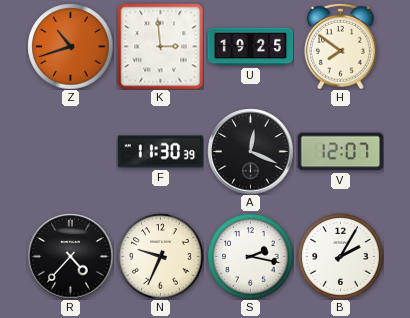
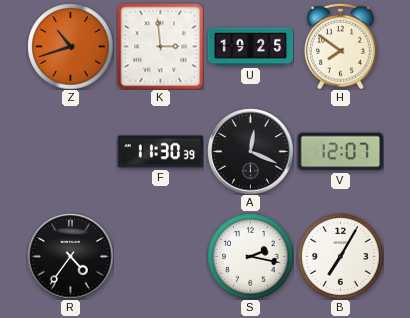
R: 4:37 -> 4:36 (70, 256)
N: 9:34 -> none (160, 256)
B: 2:05 -> 7:05 (340, 256)
